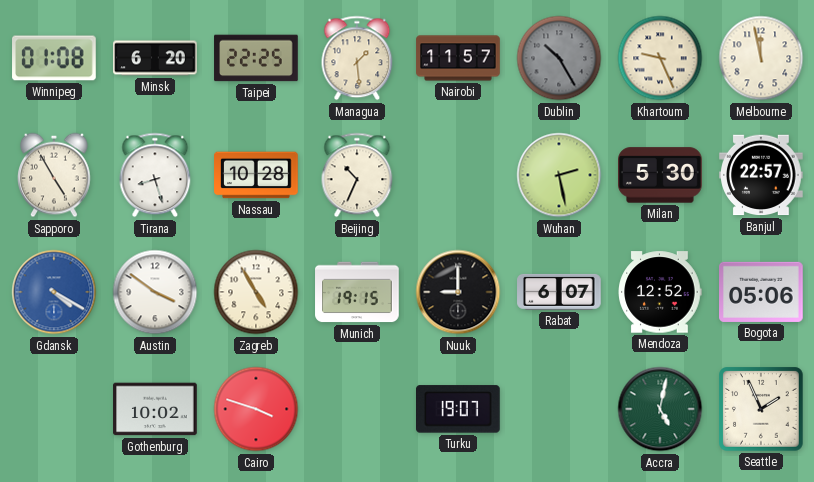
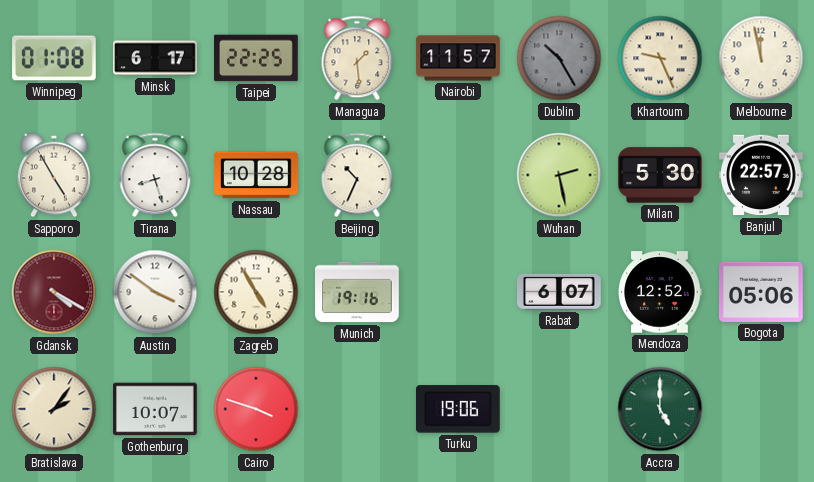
Minsk: 6:20 -> 6:17 (155, 58)
Gdansk dial: blue -> burgundy (54, 292)
Munich: 19:15 -> 19:16 (357, 292)
Nuuk: 9:00 -> none (458, 292)
Bratislava: none -> 2:06 (54, 409)
Gothenburg: 10:02 -> 10:07 (155, 409)
Turku: 19:07 -> 19:06 (459, 409)
Accra: 5:02 -> 5:00 (660, 409)
Seattle: 1:56 -> none (761, 409)
